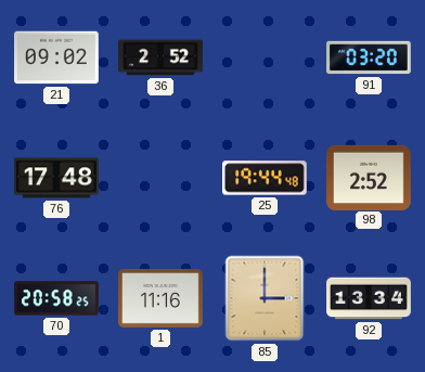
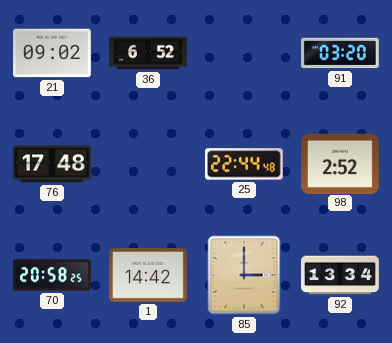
36: 2:52 -> 6:52 (148, 53)
25: 19:44 -> 22:44 (245, 164)
1: 11:16 -> 14:42 (149, 276)
